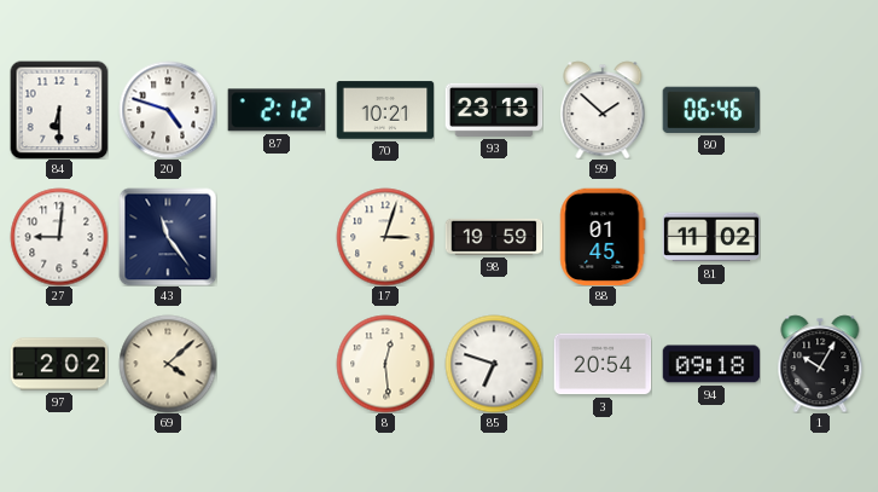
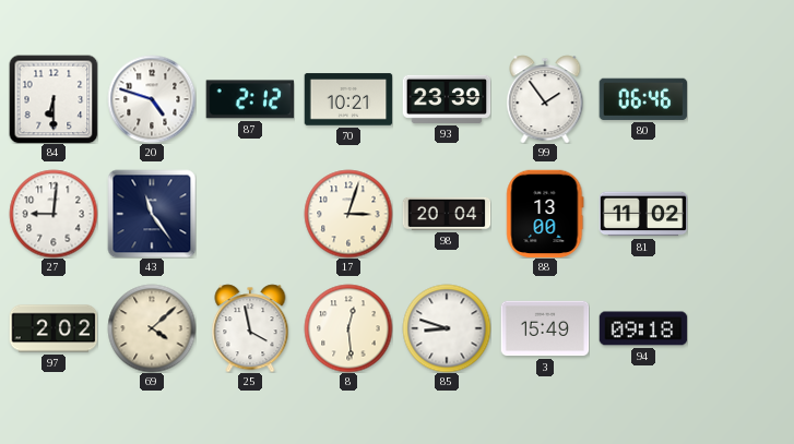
93: 23:13 -> 23:39 (447, 99)
99: 1:52 -> 1:54 (545, 99)
98: 19:59 -> 20:04 (447, 214)
88: 01:45 -> 13:00 (545, 214)
25: none -> 3:58 (250, 328)
85: 6:48 -> 8:48 (447, 328)
3: 20:54 -> 15:49 (545, 328)
1: 10:05 -> none (820, 364)
